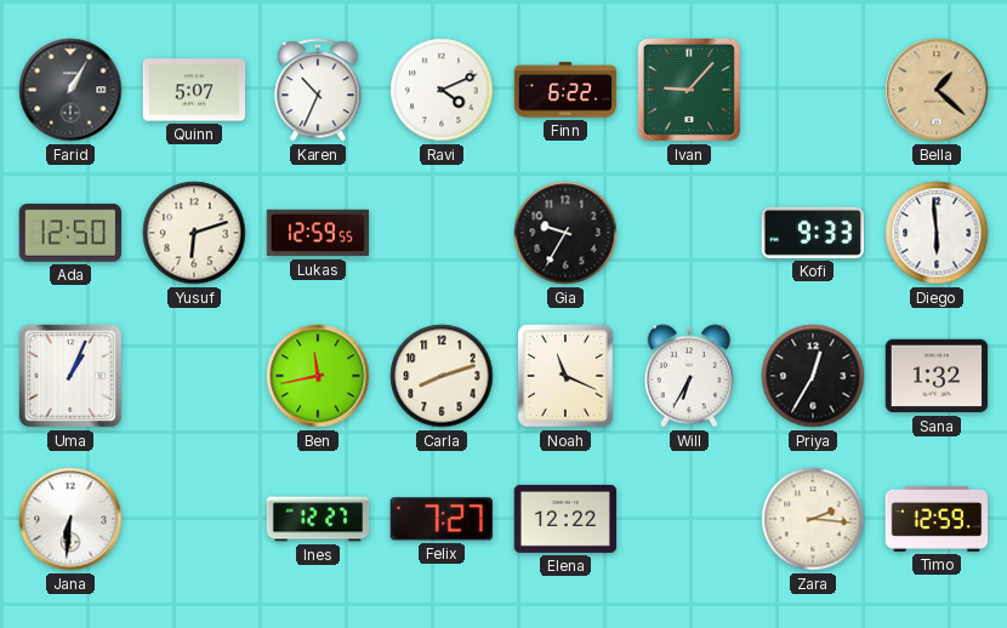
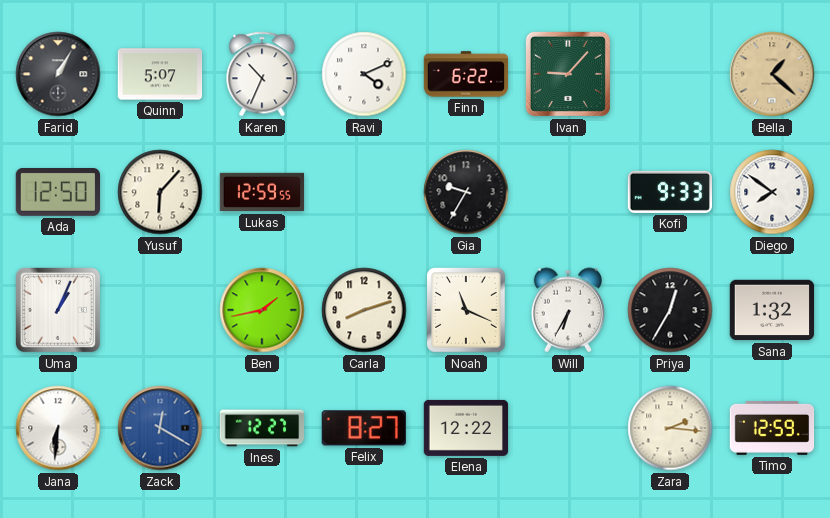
Yusuf: 6:12 -> 6:07 (160, 192)
Diego: 5:59 -> 7:51 (772, 192)
Ben: 11:43 -> 1:43 (262, 310)
Zack: none -> 12:20 (160, 428)
Felix: 7:27 -> 8:27 (364, 428)
